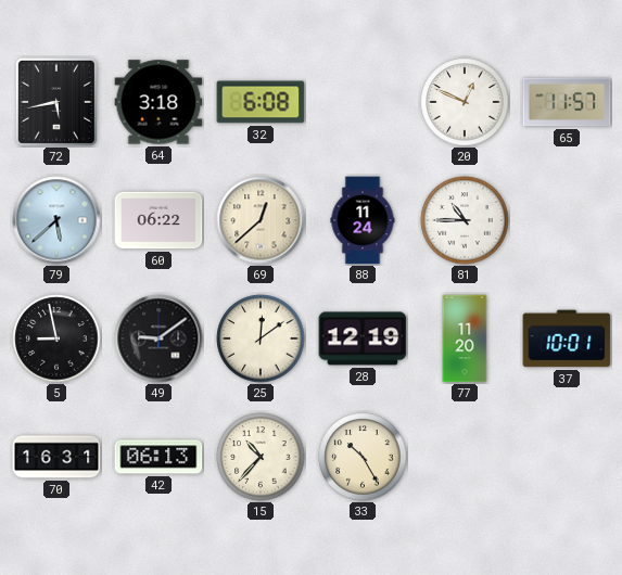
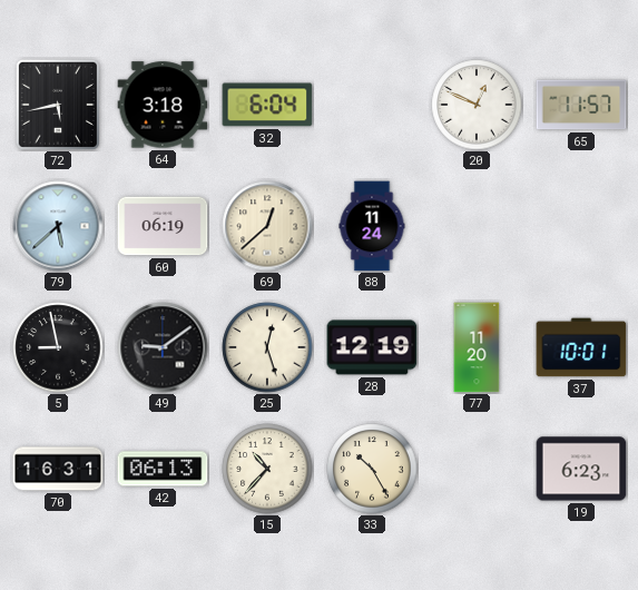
32: 6:08 -> 6:04 (267, 105)
60: 06:22 -> 06:19 (163, 226)
81: 10:45 -> none (465, 220)
25: 12:09 -> 12:27 (267, 347)
19: none -> 6:23 (581, 469)
